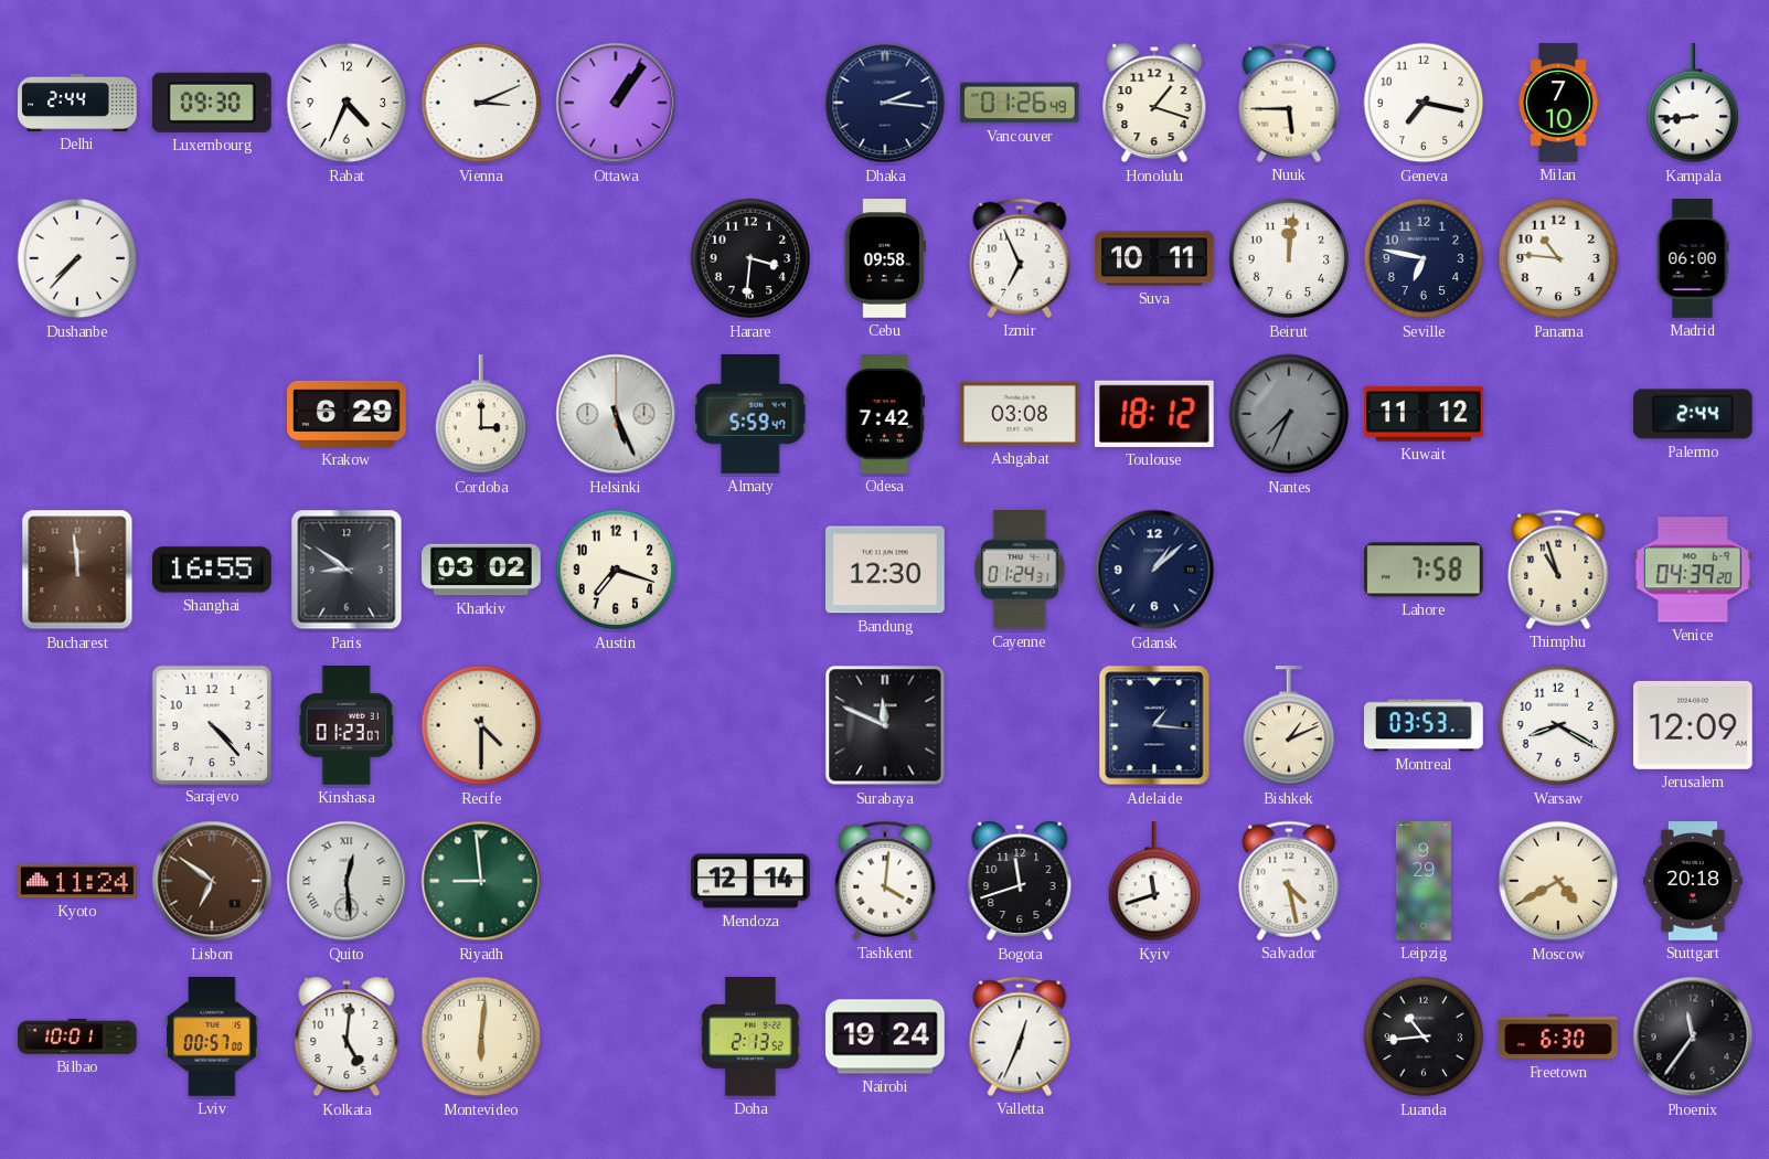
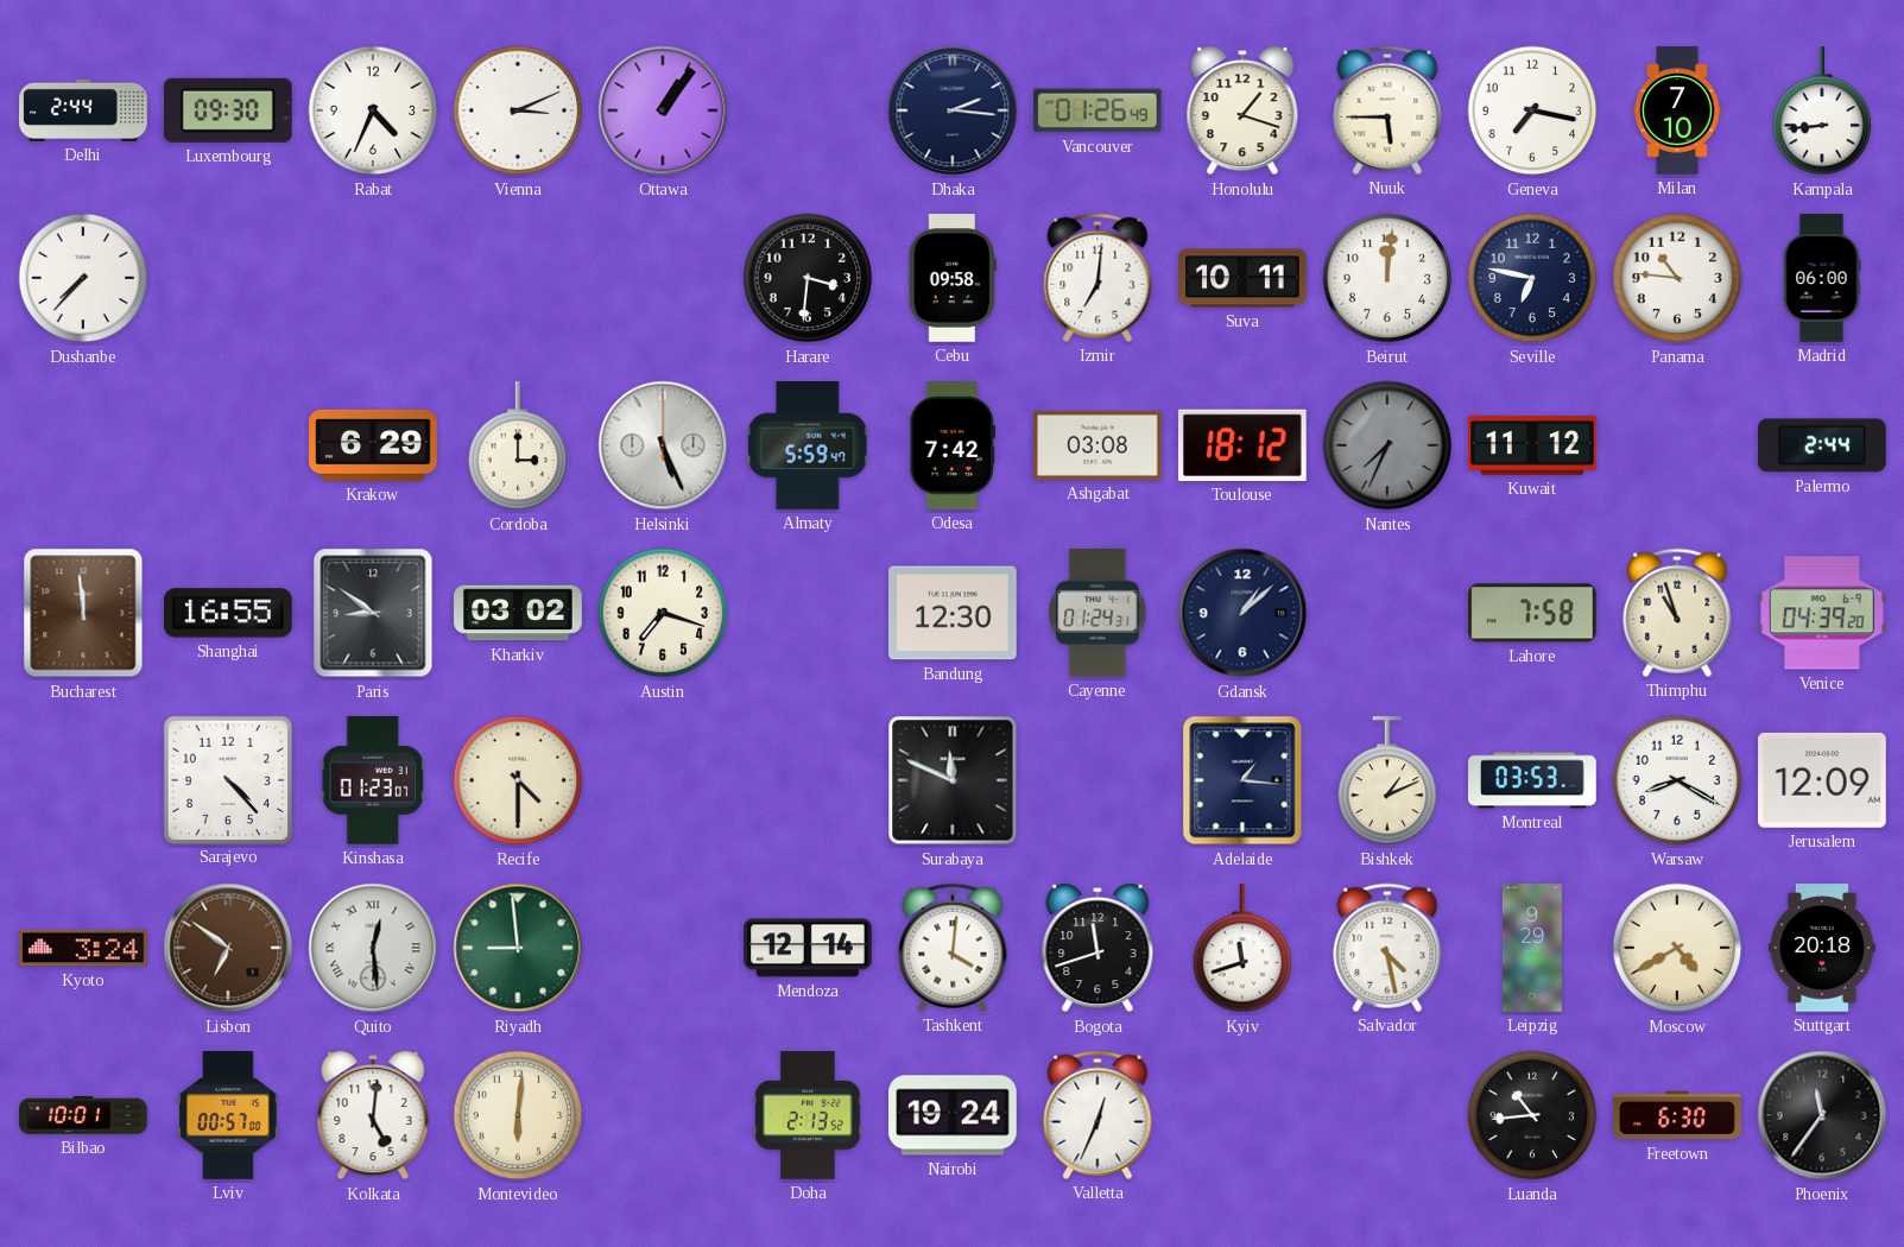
Izmir: 6:56 -> 7:01 (1098, 278)
Kyoto: 11:24 -> 3:24 (83, 948)
